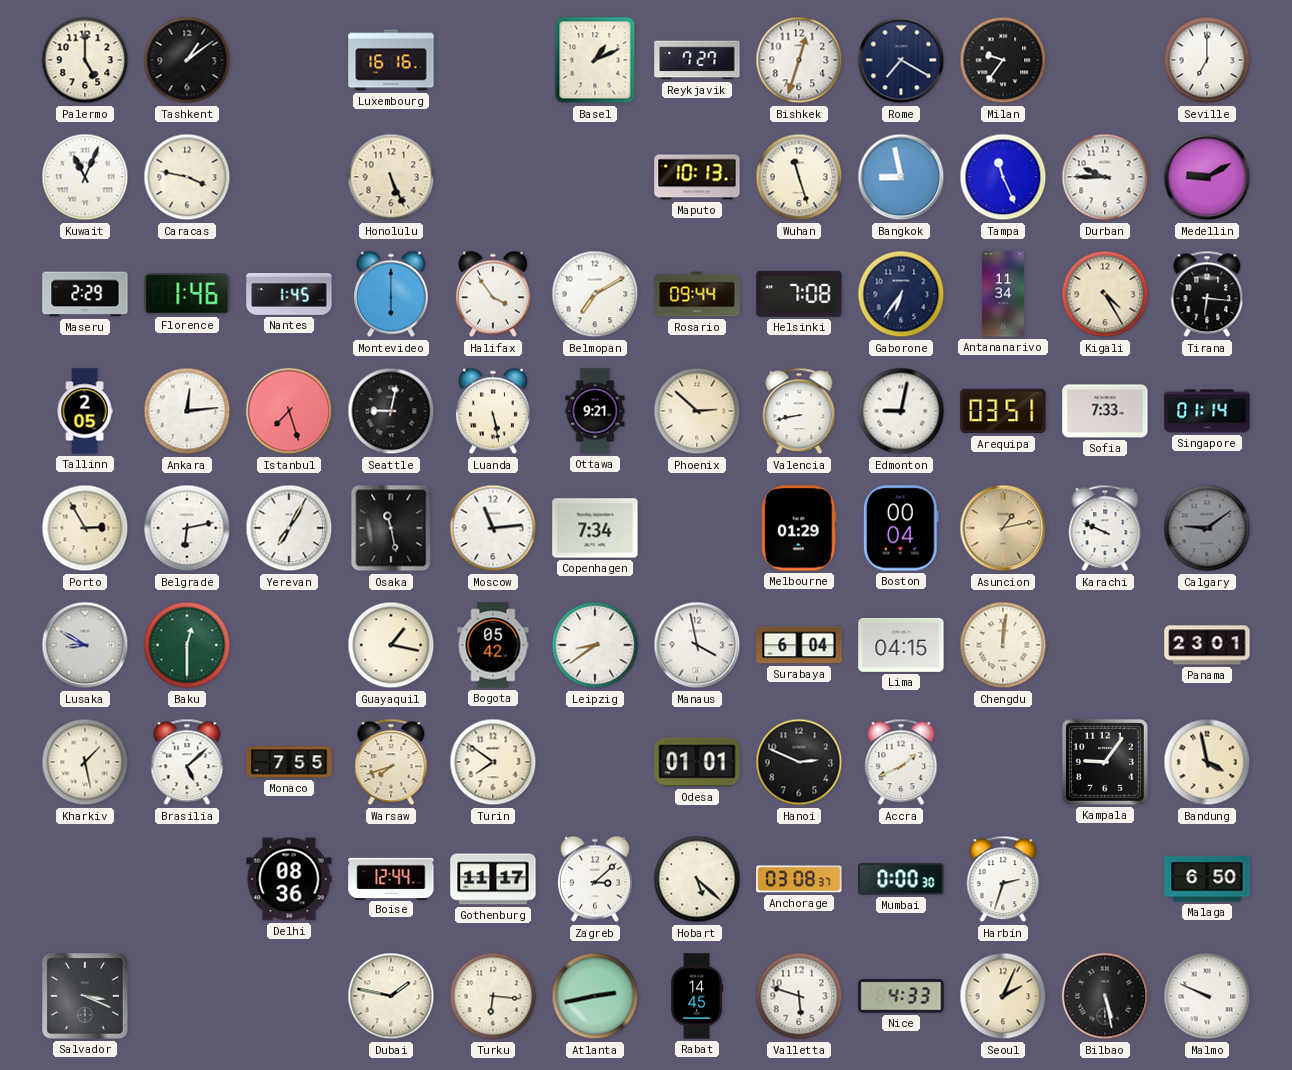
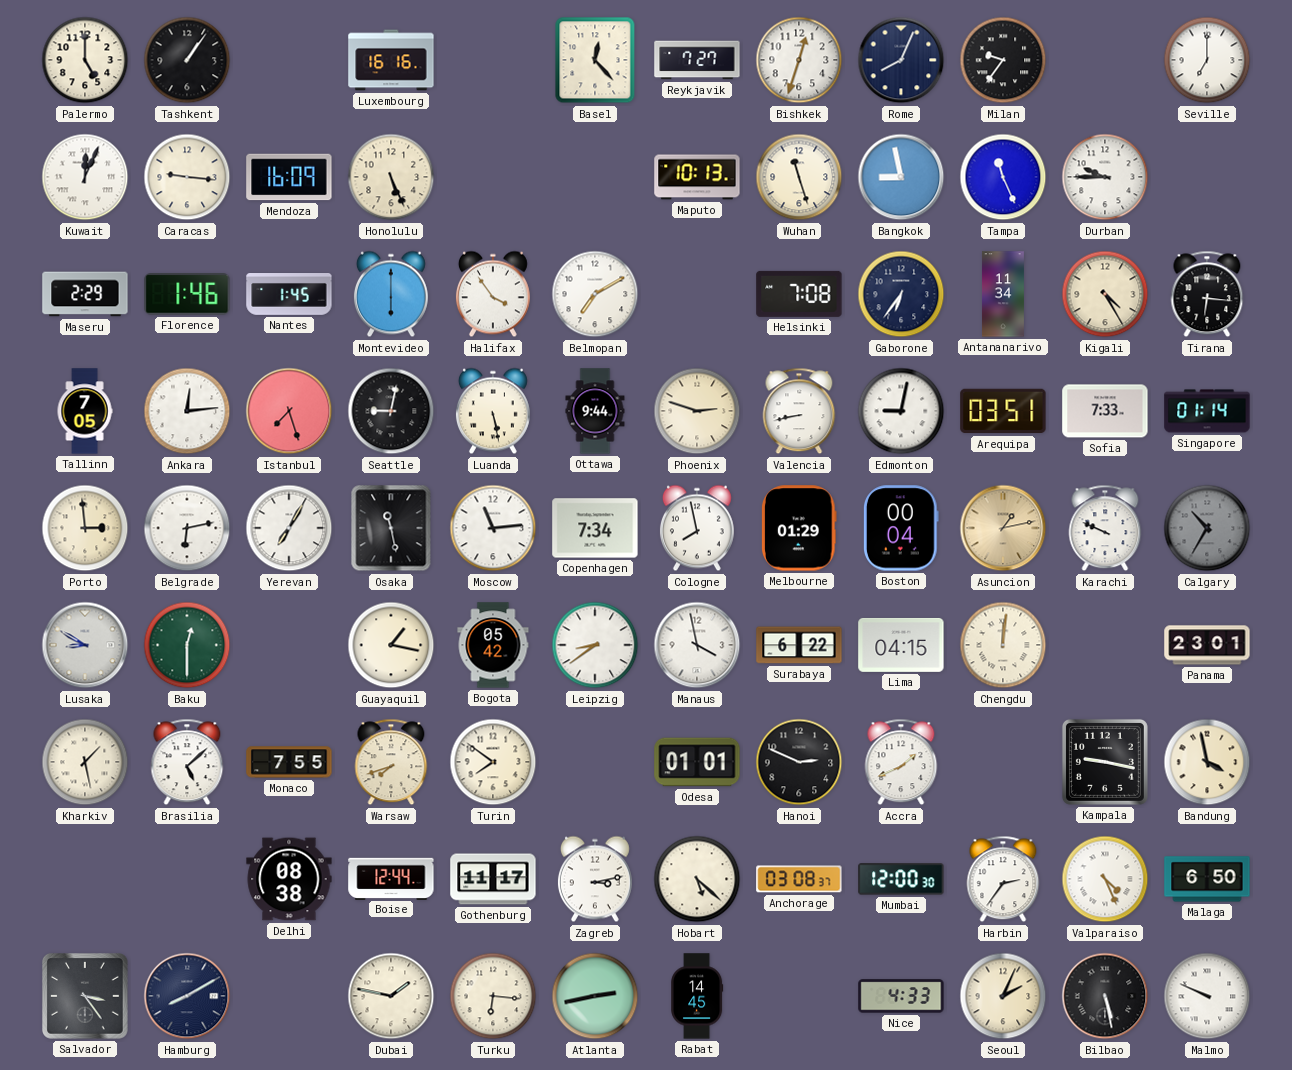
Tashkent: 1:09 -> 1:06 (187, 60)
Basel: 1:11 -> 12:23 (595, 60)
Rome: 7:20 -> 8:04 (901, 60)
Kuwait: 11:04 -> 12:04 (85, 177)
Caracas: 3:47 -> 9:16 (187, 177)
Mendoza: none -> 16:09 (289, 177)
Medellin: 9:10 -> none (1207, 177)
Rosario: 09:44 -> none (697, 294)
Tallinn: 2:05 -> 7:05 (85, 411)
Ottawa: 9:21 -> 9:44 (595, 411)
Phoenix: 2:52 -> 2:48 (697, 411)
Porto: 2:55 -> 2:59 (85, 528)
Cologne: none -> 7:58 (697, 528)
Calgary: 9:09 -> 10:35 (1207, 528)
Surabaya: 6:04 -> 6:22 (799, 645)
Kampala: 9:06 -> 9:17 (1105, 762)
Delhi: 08:36 -> 08:38 (289, 879)
Zagreb: 3:08 -> 3:13 (595, 879)
Mumbai: 0:00 -> 12:00 (901, 879)
Harbin: 2:33 -> 2:36 (1003, 879)
Valparaiso: none -> 4:26 (1105, 879)
Salvador: 3:19 -> 3:24 (86, 997)
Hamburg: none -> 8:10 (187, 996)
Valletta: 5:48 -> none (799, 996)
